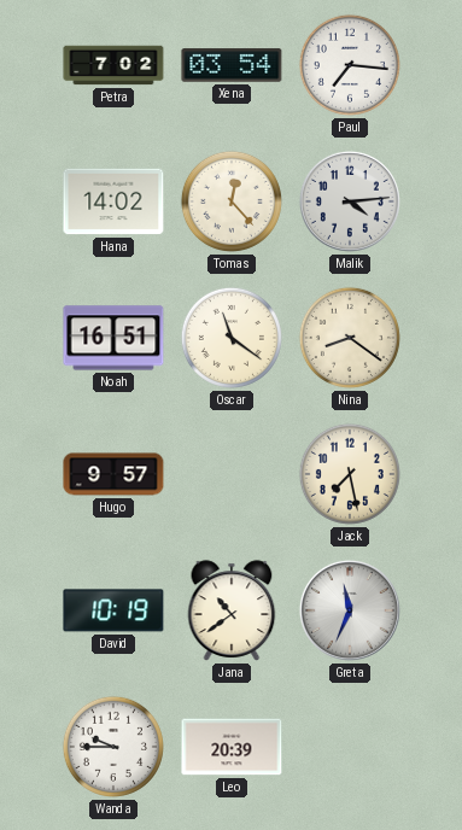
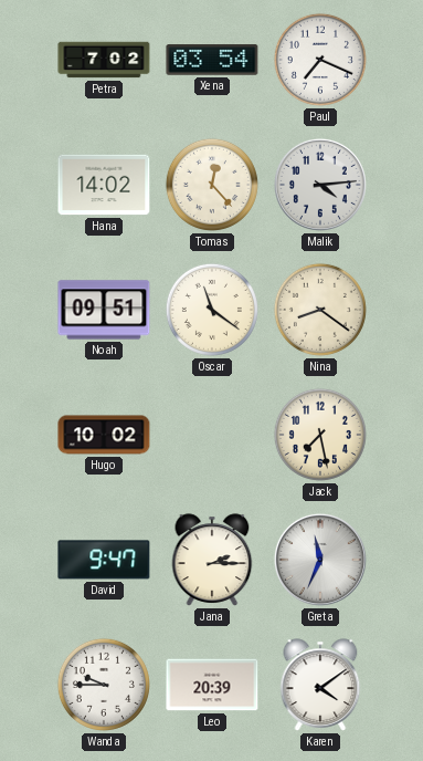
Paul: 7:16 -> 7:19 (320, 60)
Noah: 16:51 -> 09:51 (104, 310)
Hugo: 9:57 -> 10:02 (104, 435)
David: 10:19 -> 9:47 (104, 560)
Jana: 10:39 -> 2:15 (212, 560)
Karen: none -> 4:09 (320, 685)
